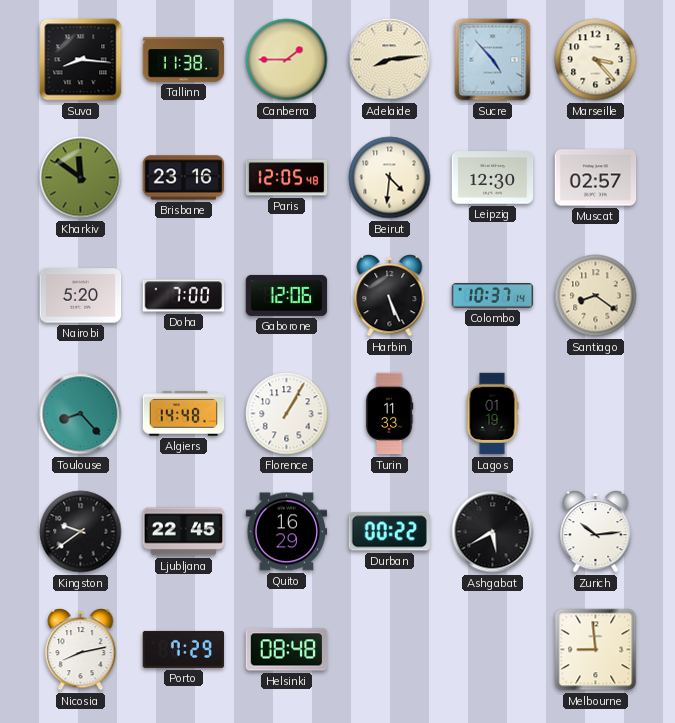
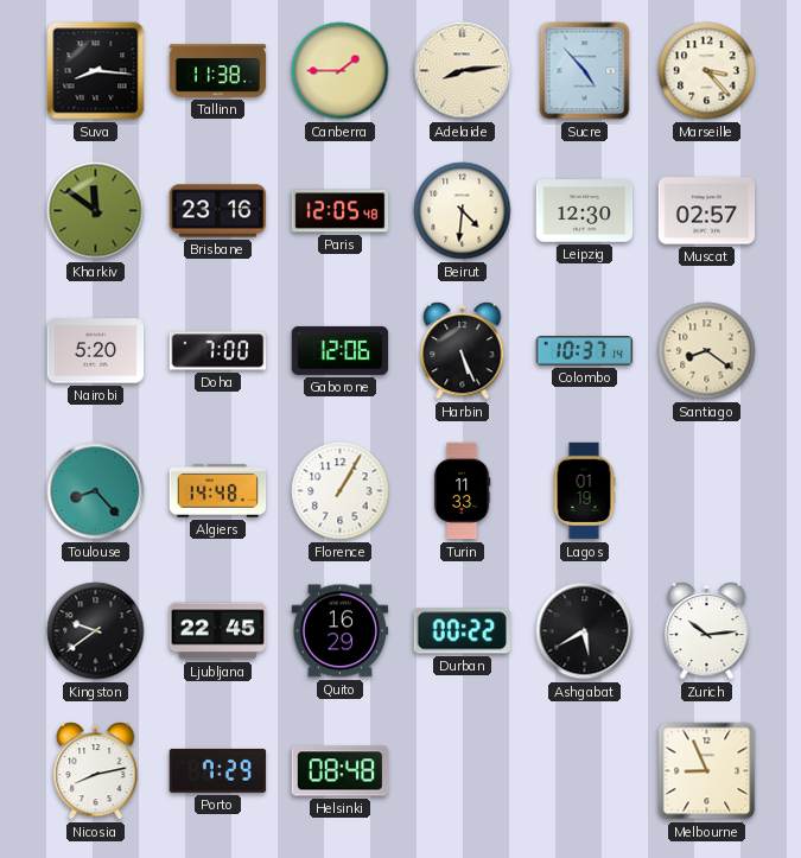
Melbourne: 8:59 -> 8:56 (707, 771)
